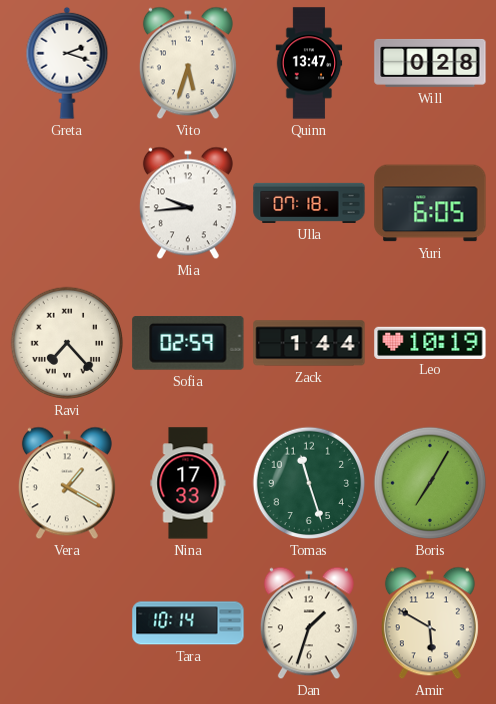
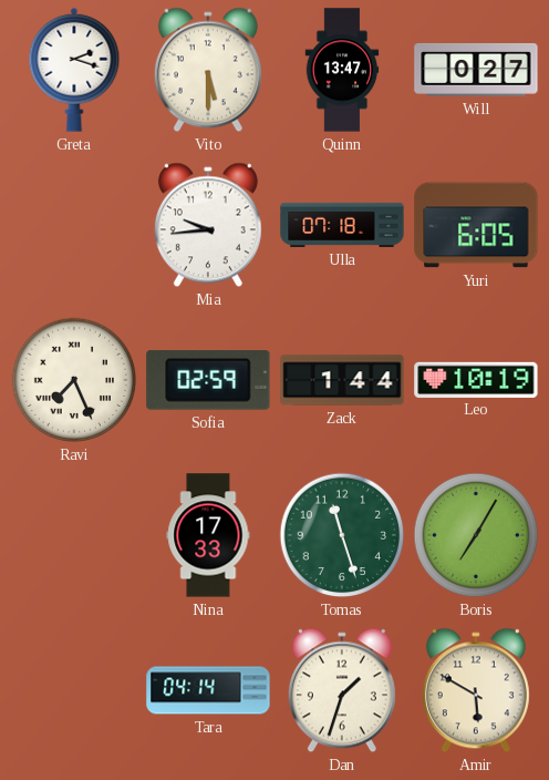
Vito: 5:33 -> 5:30 (208, 70)
Will: 0:28 -> 0:27 (476, 70)
Ravi: 7:23 -> 7:26 (74, 380)
Vera: 1:20 -> none (67, 483)
Tara: 10:14 -> 04:14 (208, 690)
